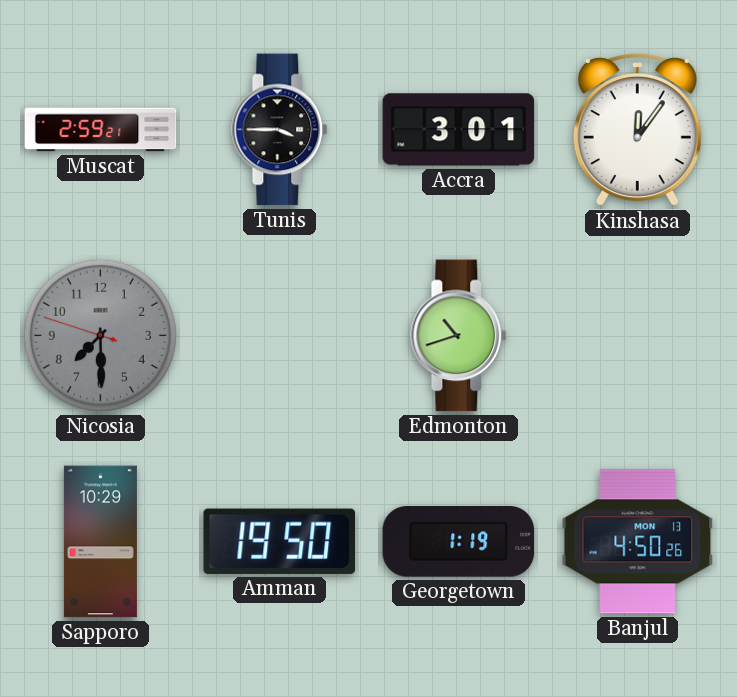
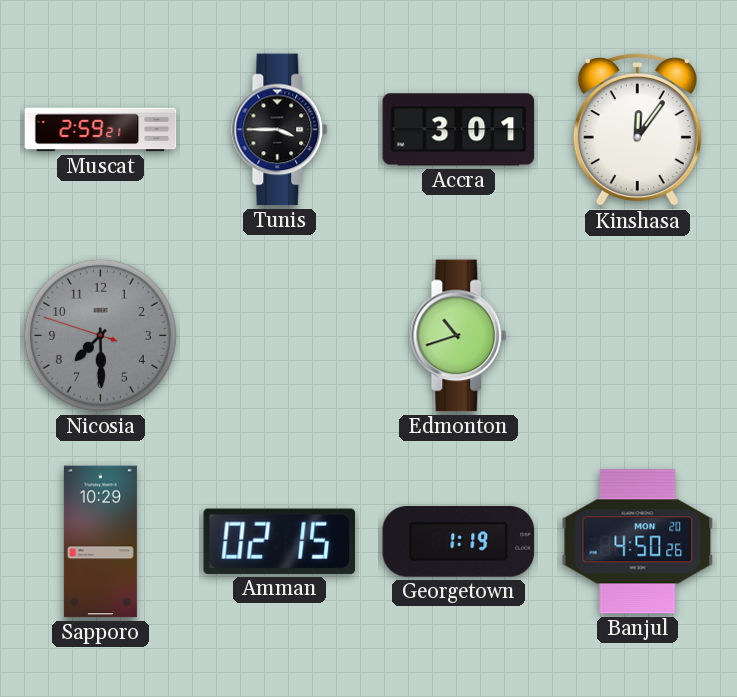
Amman: 19:50 -> 02:15 (279, 541)
Banjul date: MON 13 -> MON 20 (638, 542)
